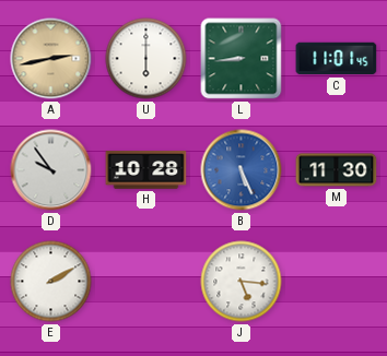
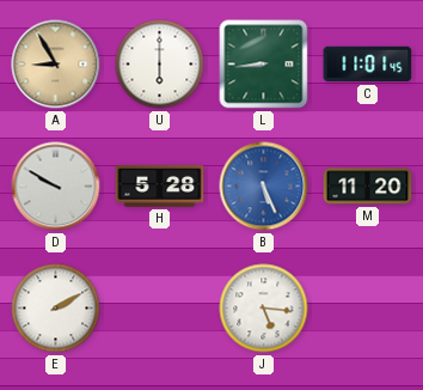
A: 2:43 -> 8:55 (56, 65)
D: 9:54 -> 9:50 (56, 187)
H: 10:28 -> 5:28 (160, 187)
M: 11:30 -> 11:20 (368, 187)
